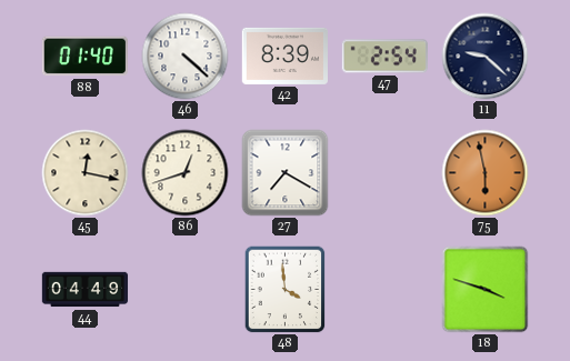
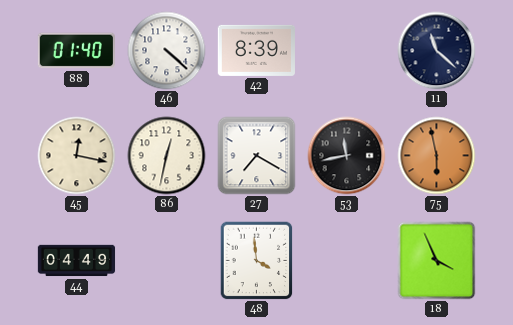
47: 2:54 -> none (384, 57)
11: 9:22 -> 11:22 (437, 51)
86: 12:42 -> 12:32 (167, 156)
53: none -> 11:43 (347, 156)
18: 3:48 -> 3:56 (437, 261)
